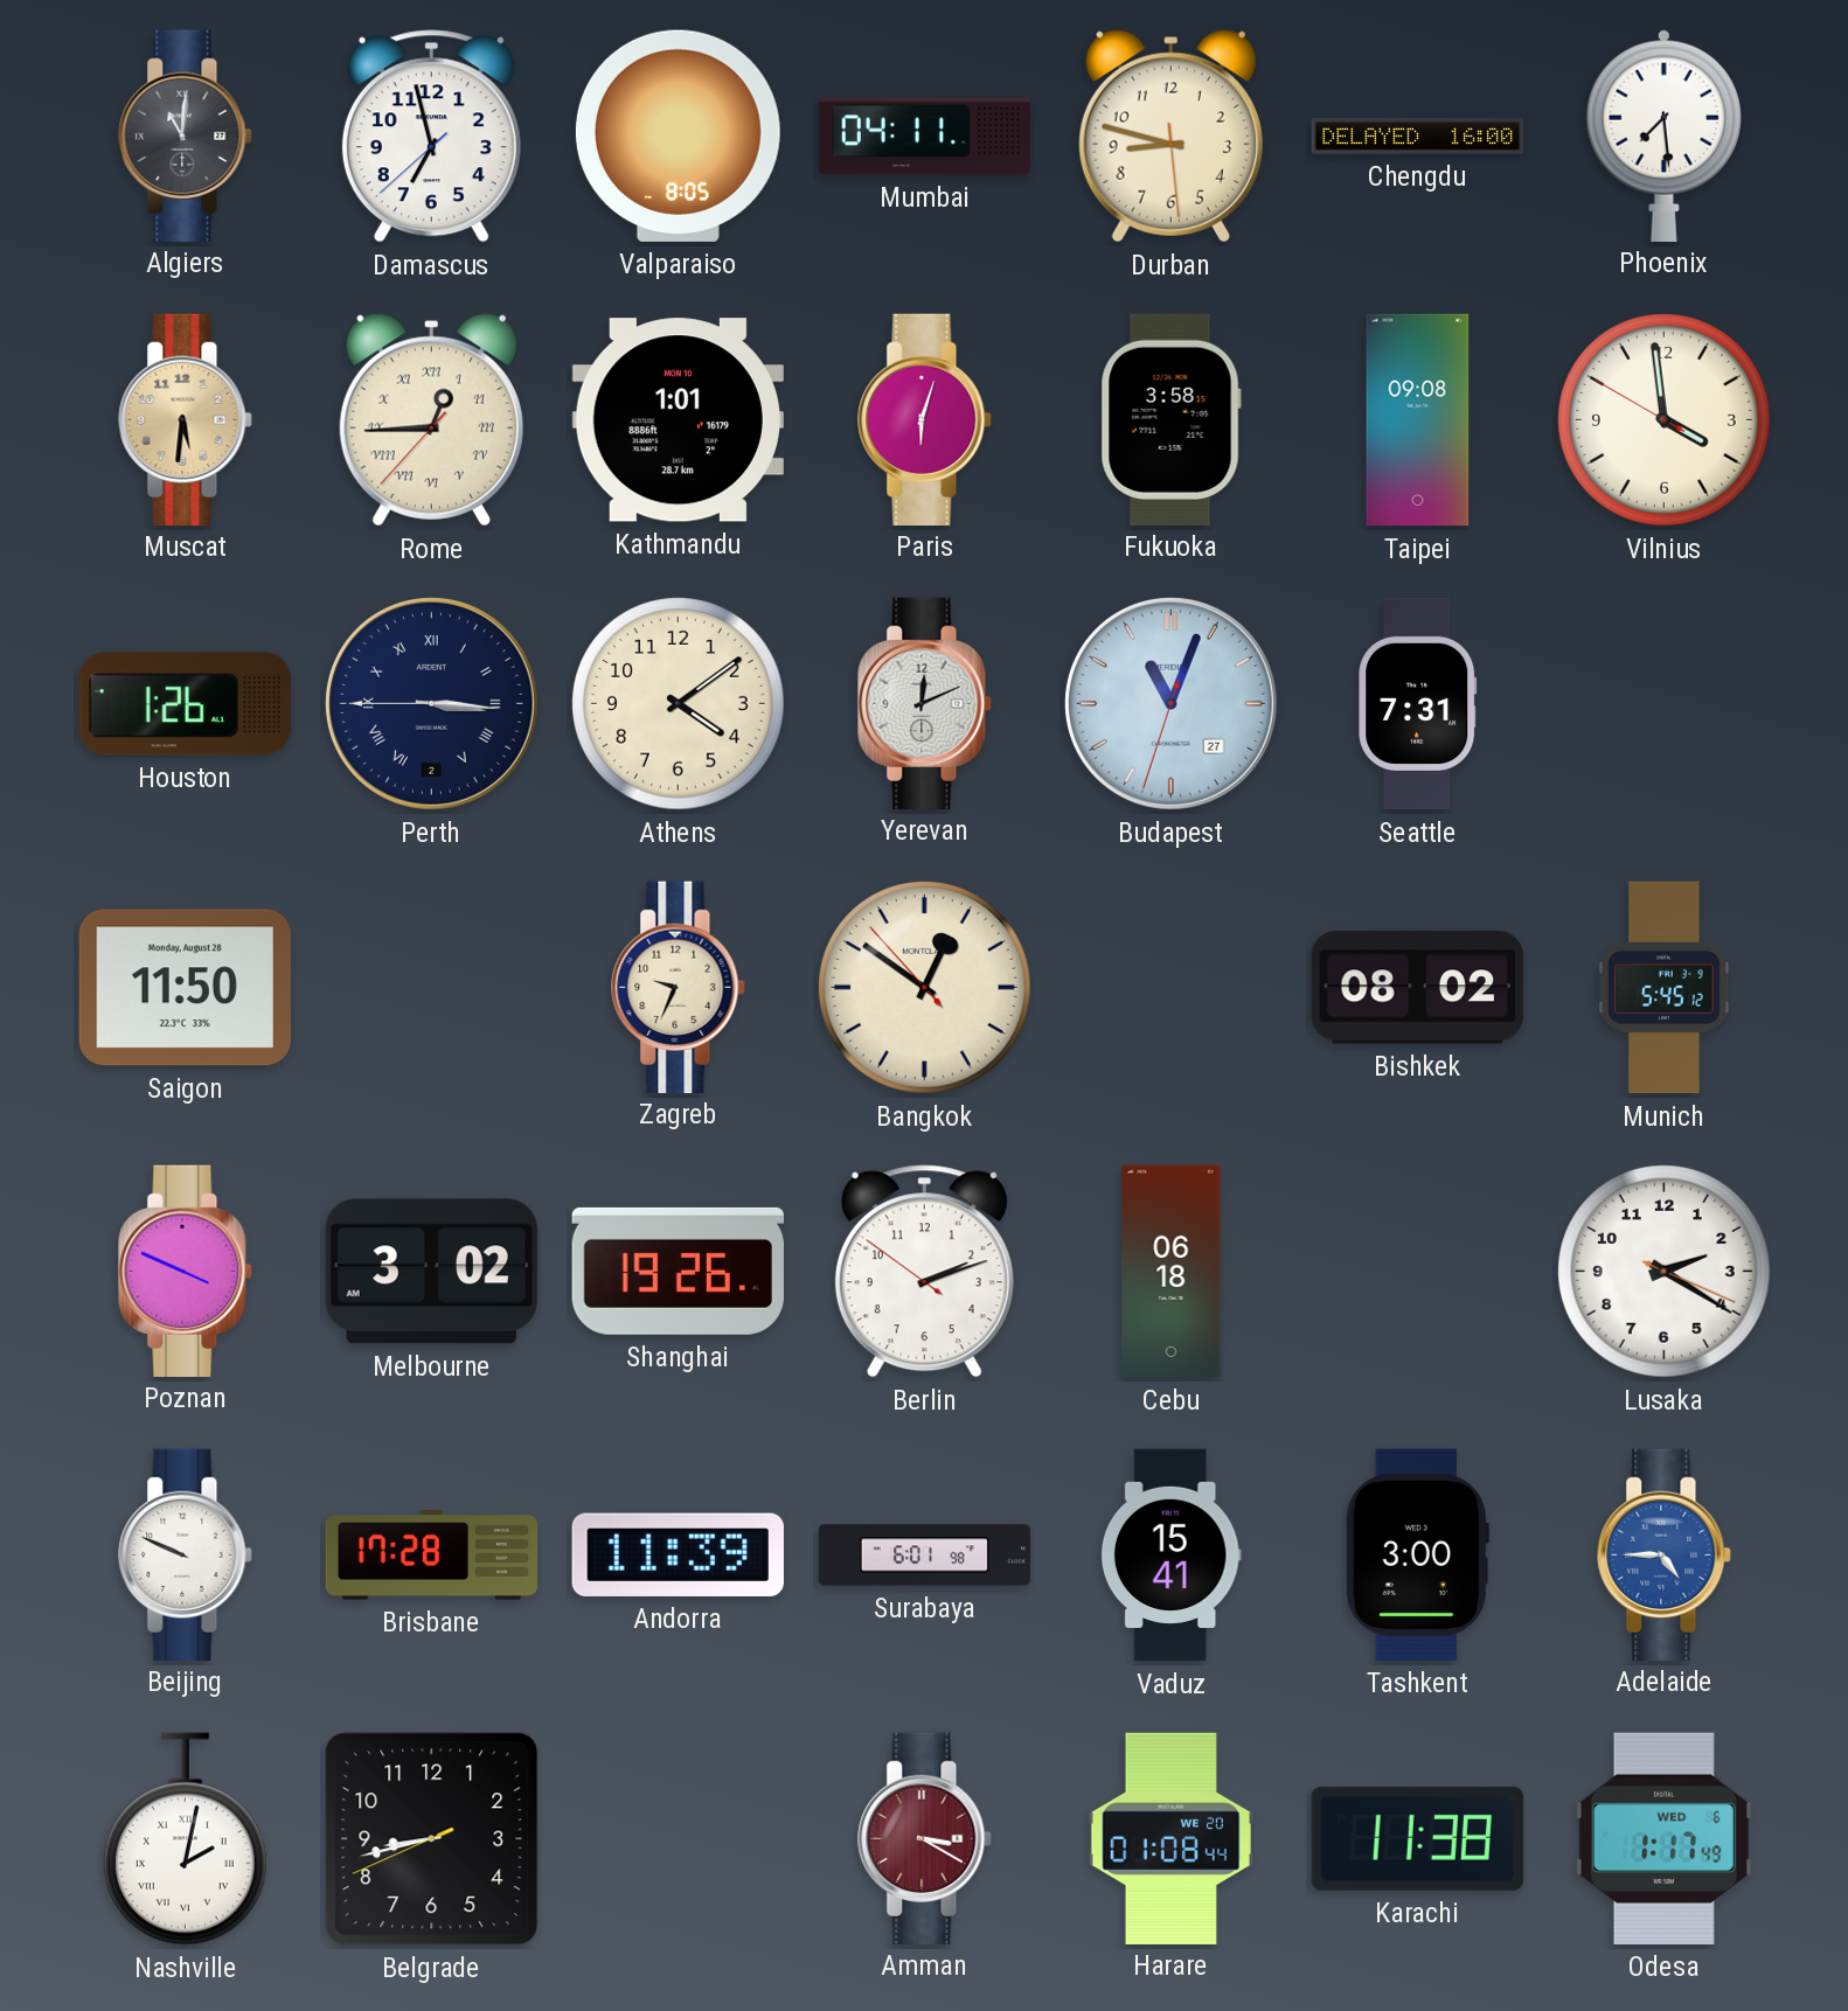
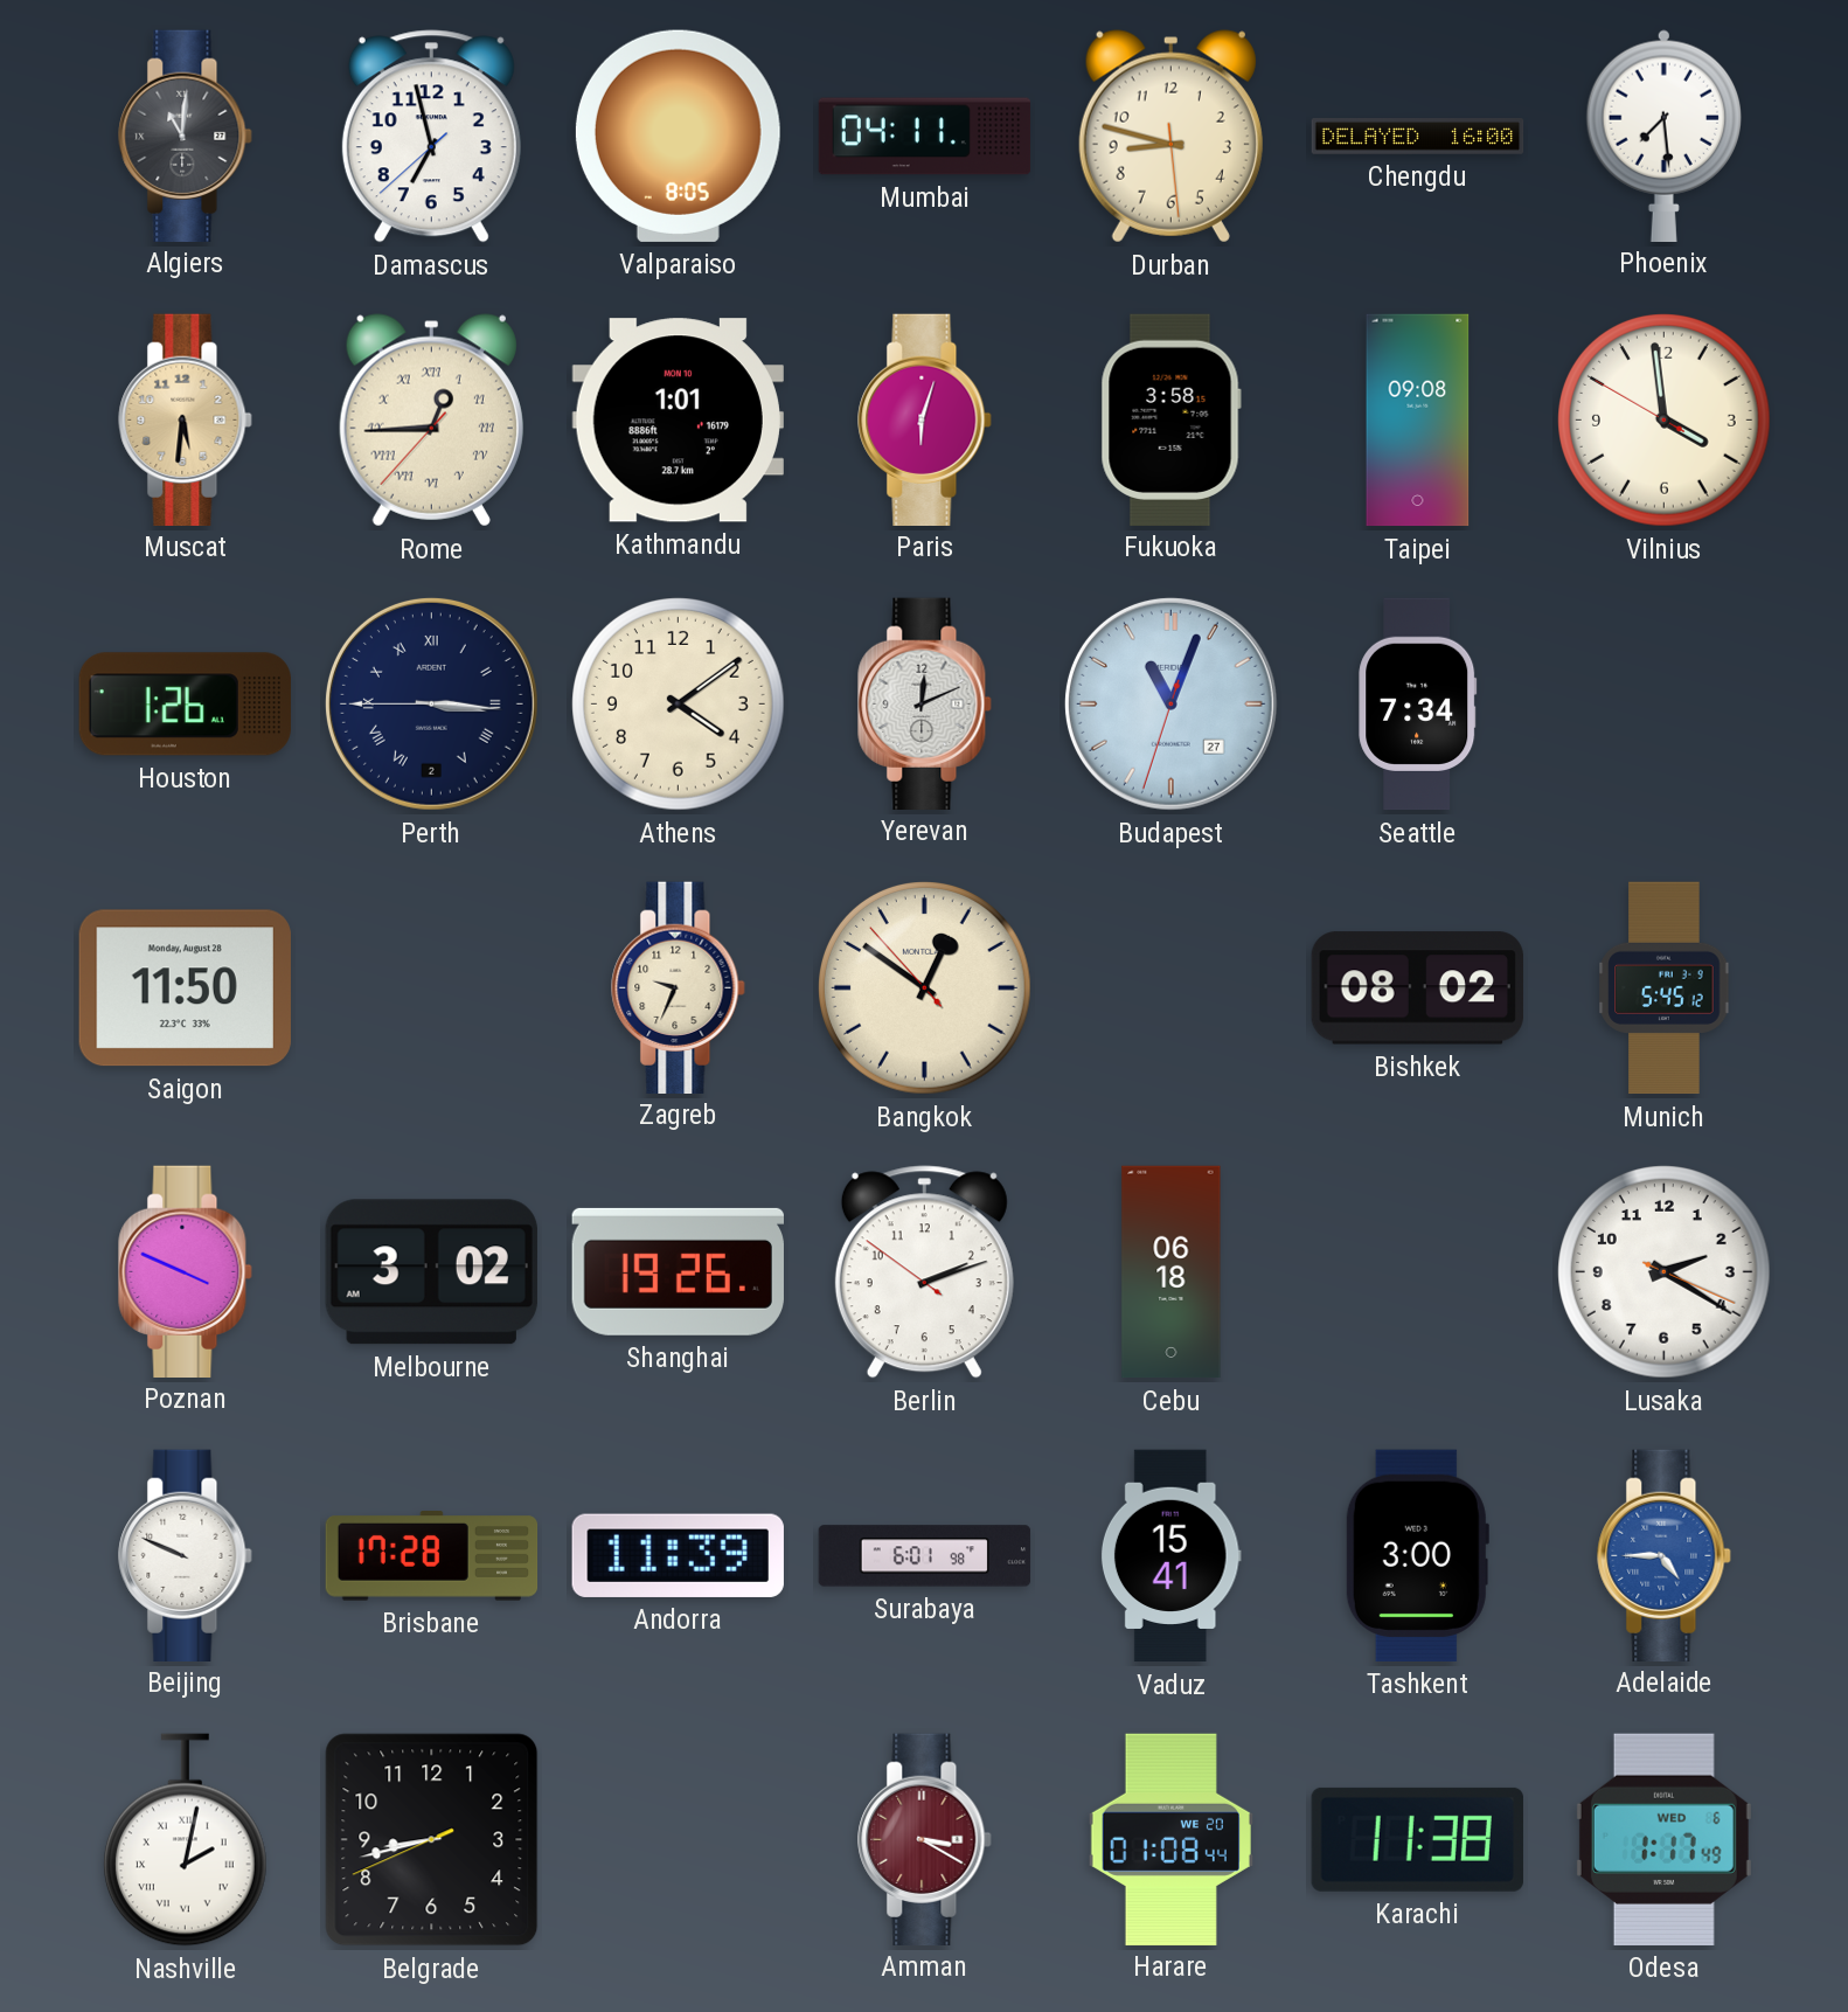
Seattle: 7:31 -> 7:34 (1418, 705)
